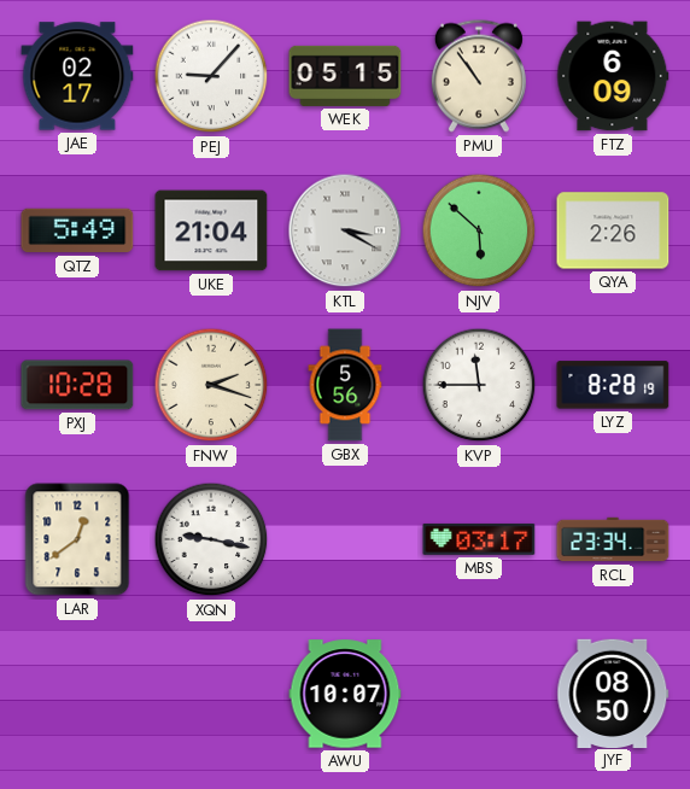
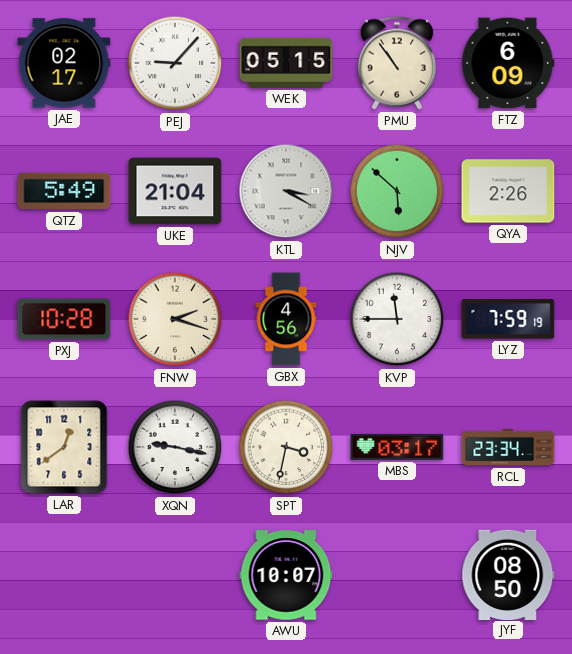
GBX: 5:56 -> 4:56 (286, 319)
LYZ: 8:28 -> 7:59 (508, 319)
SPT: none -> 3:32 (286, 447)
